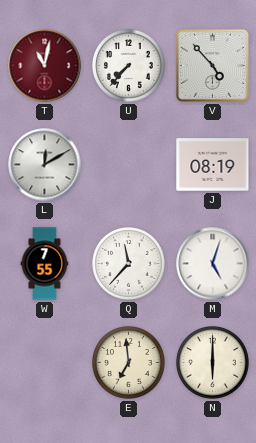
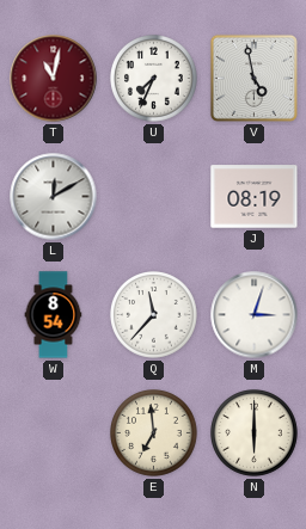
U: 7:37 -> 7:34 (154, 79)
V: 4:53 -> 4:58 (253, 78)
W: 7:55 -> 8:54 (54, 315)
M: 5:03 -> 3:03 (255, 315)
